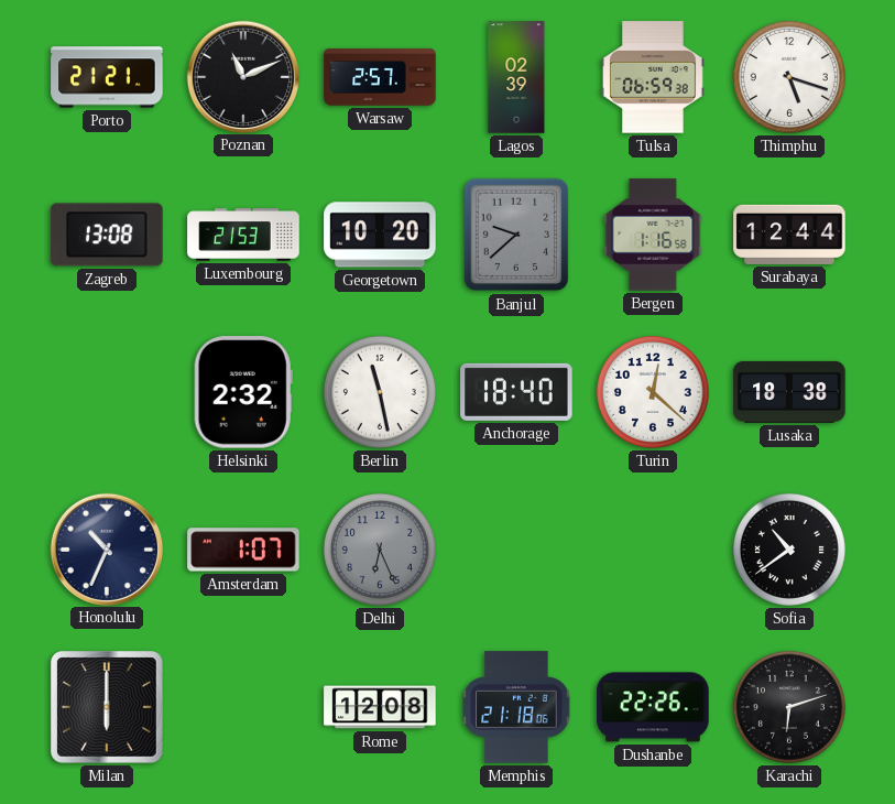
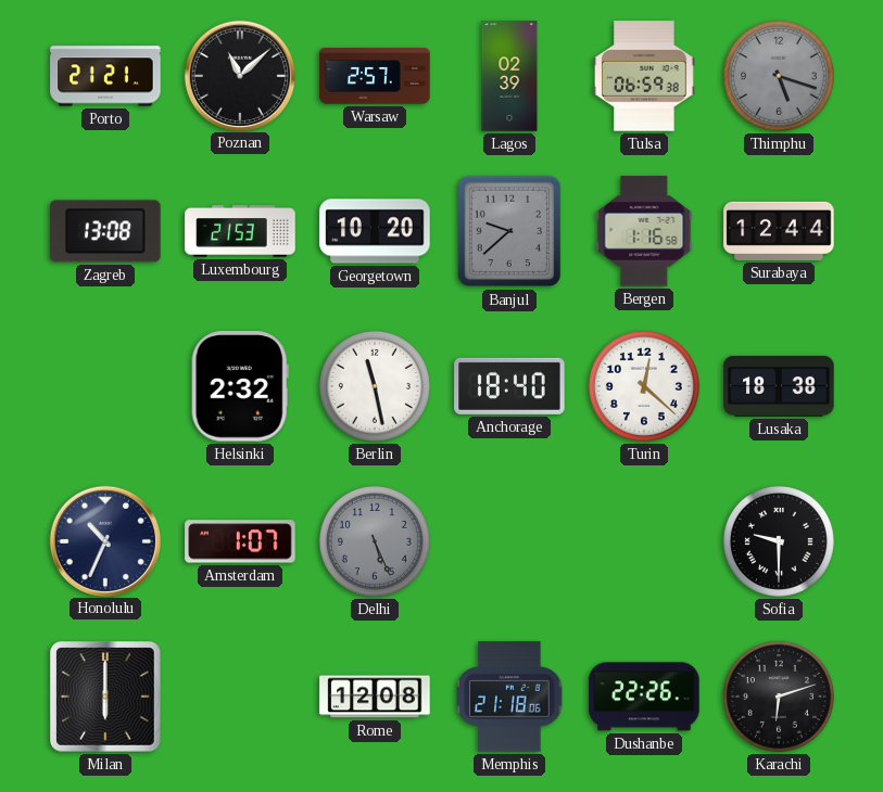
Poznan: 11:11 -> 11:08 (239, 75)
Thimphu dial: white -> grey (779, 76)
Delhi: 6:26 -> 5:26 (375, 541)
Sofia: 10:39 -> 9:30 (779, 541)
